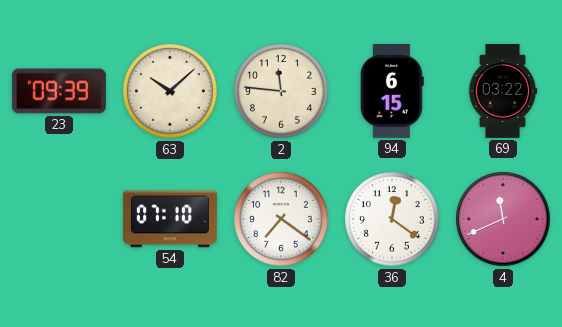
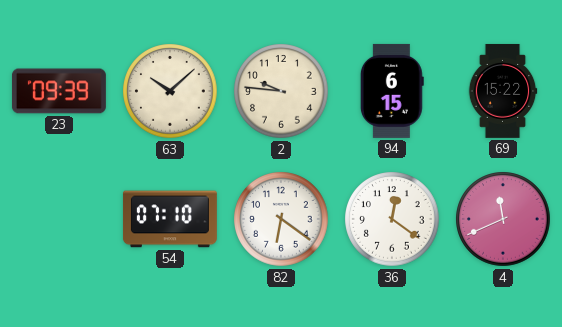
2: 11:46 -> 9:46 (281, 91)
69: 03:22 -> 15:22 (503, 91)
82: 7:21 -> 6:21 (281, 219)
